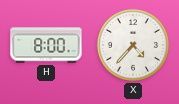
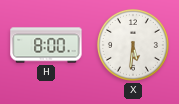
X: 4:37 -> 5:31 (133, 45)
